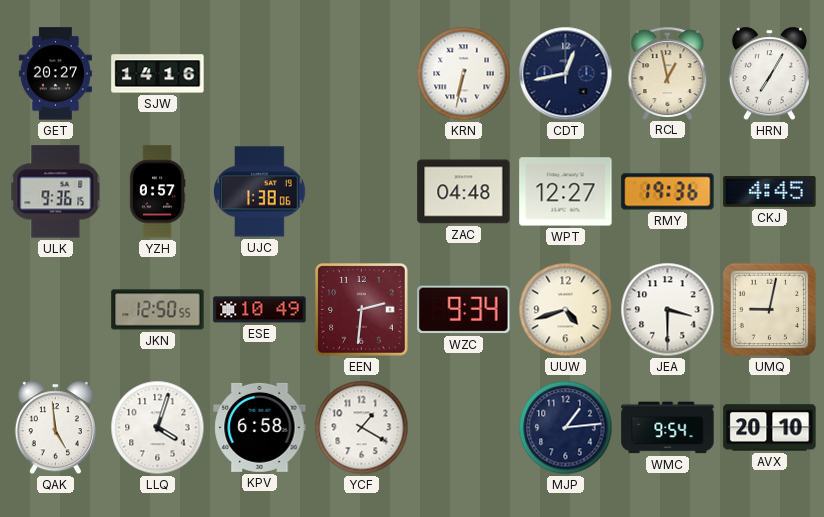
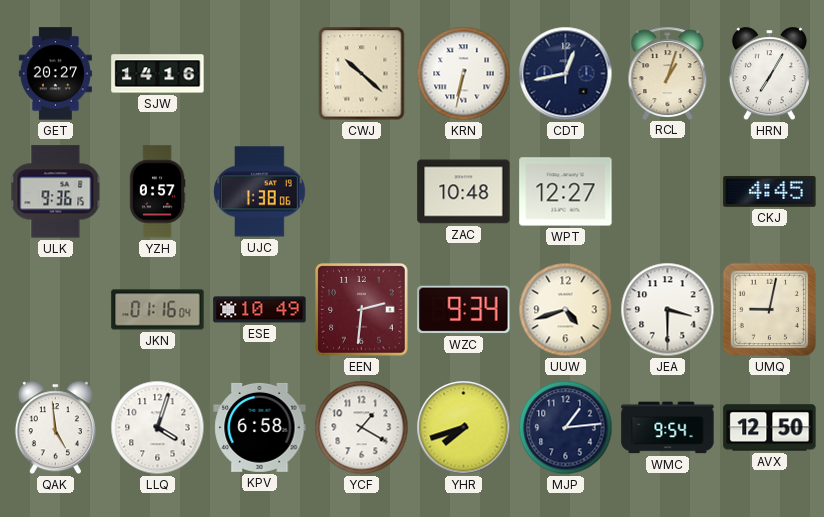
CWJ: none -> 10:22 (362, 74)
RCL: 12:58 -> 1:03 (668, 73)
ZAC: 04:48 -> 10:48 (464, 192)
RMY: 19:36 -> none (668, 192)
JKN: 12:50 -> 01:16 (158, 310)
YHR: none -> 7:42 (464, 428)
AVX: 20:10 -> 12:50 (770, 428)
